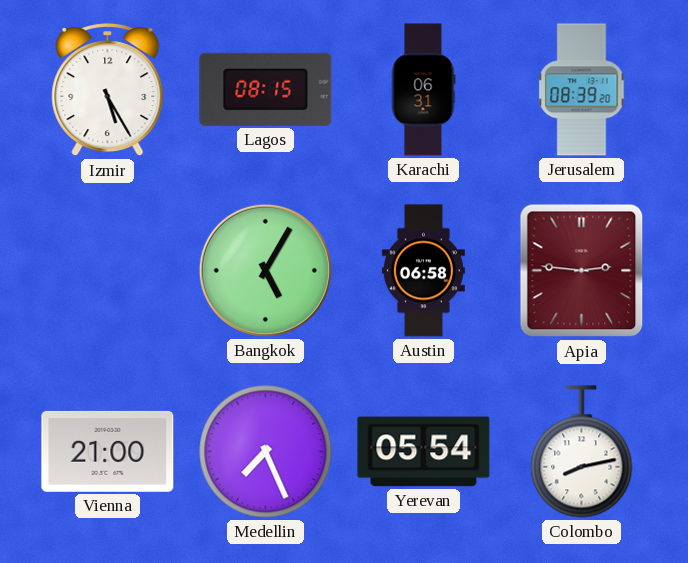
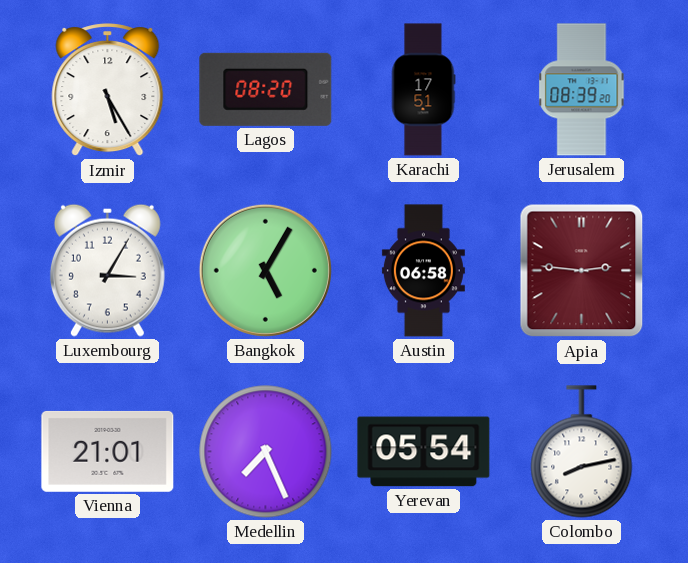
Lagos: 08:15 -> 08:20 (266, 89)
Karachi: 06:31 -> 17:51 (423, 90)
Luxembourg: none -> 3:05 (107, 270)
Vienna: 21:00 -> 21:01 (108, 451)
